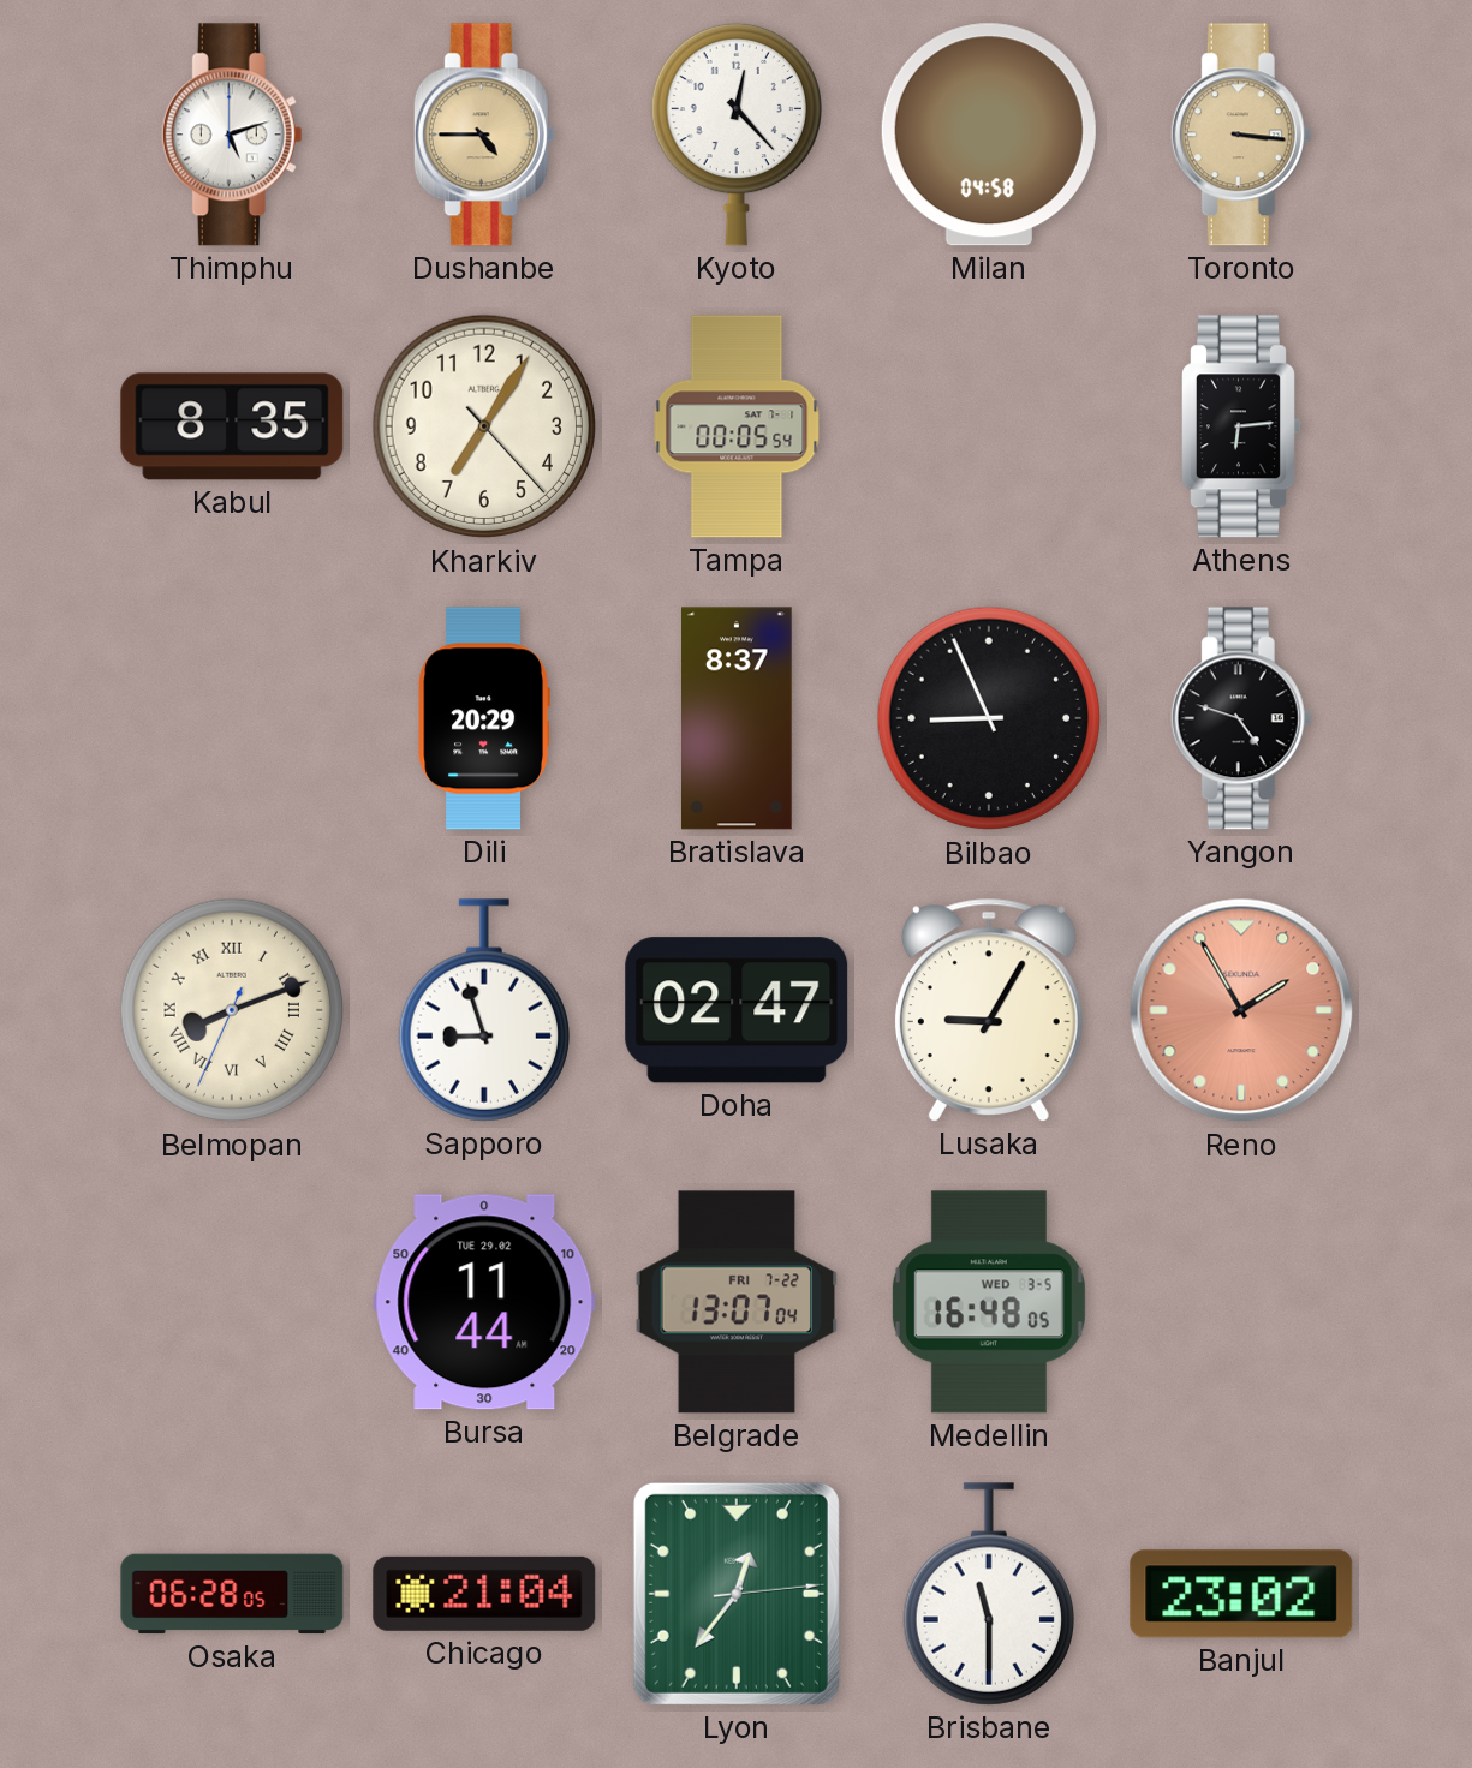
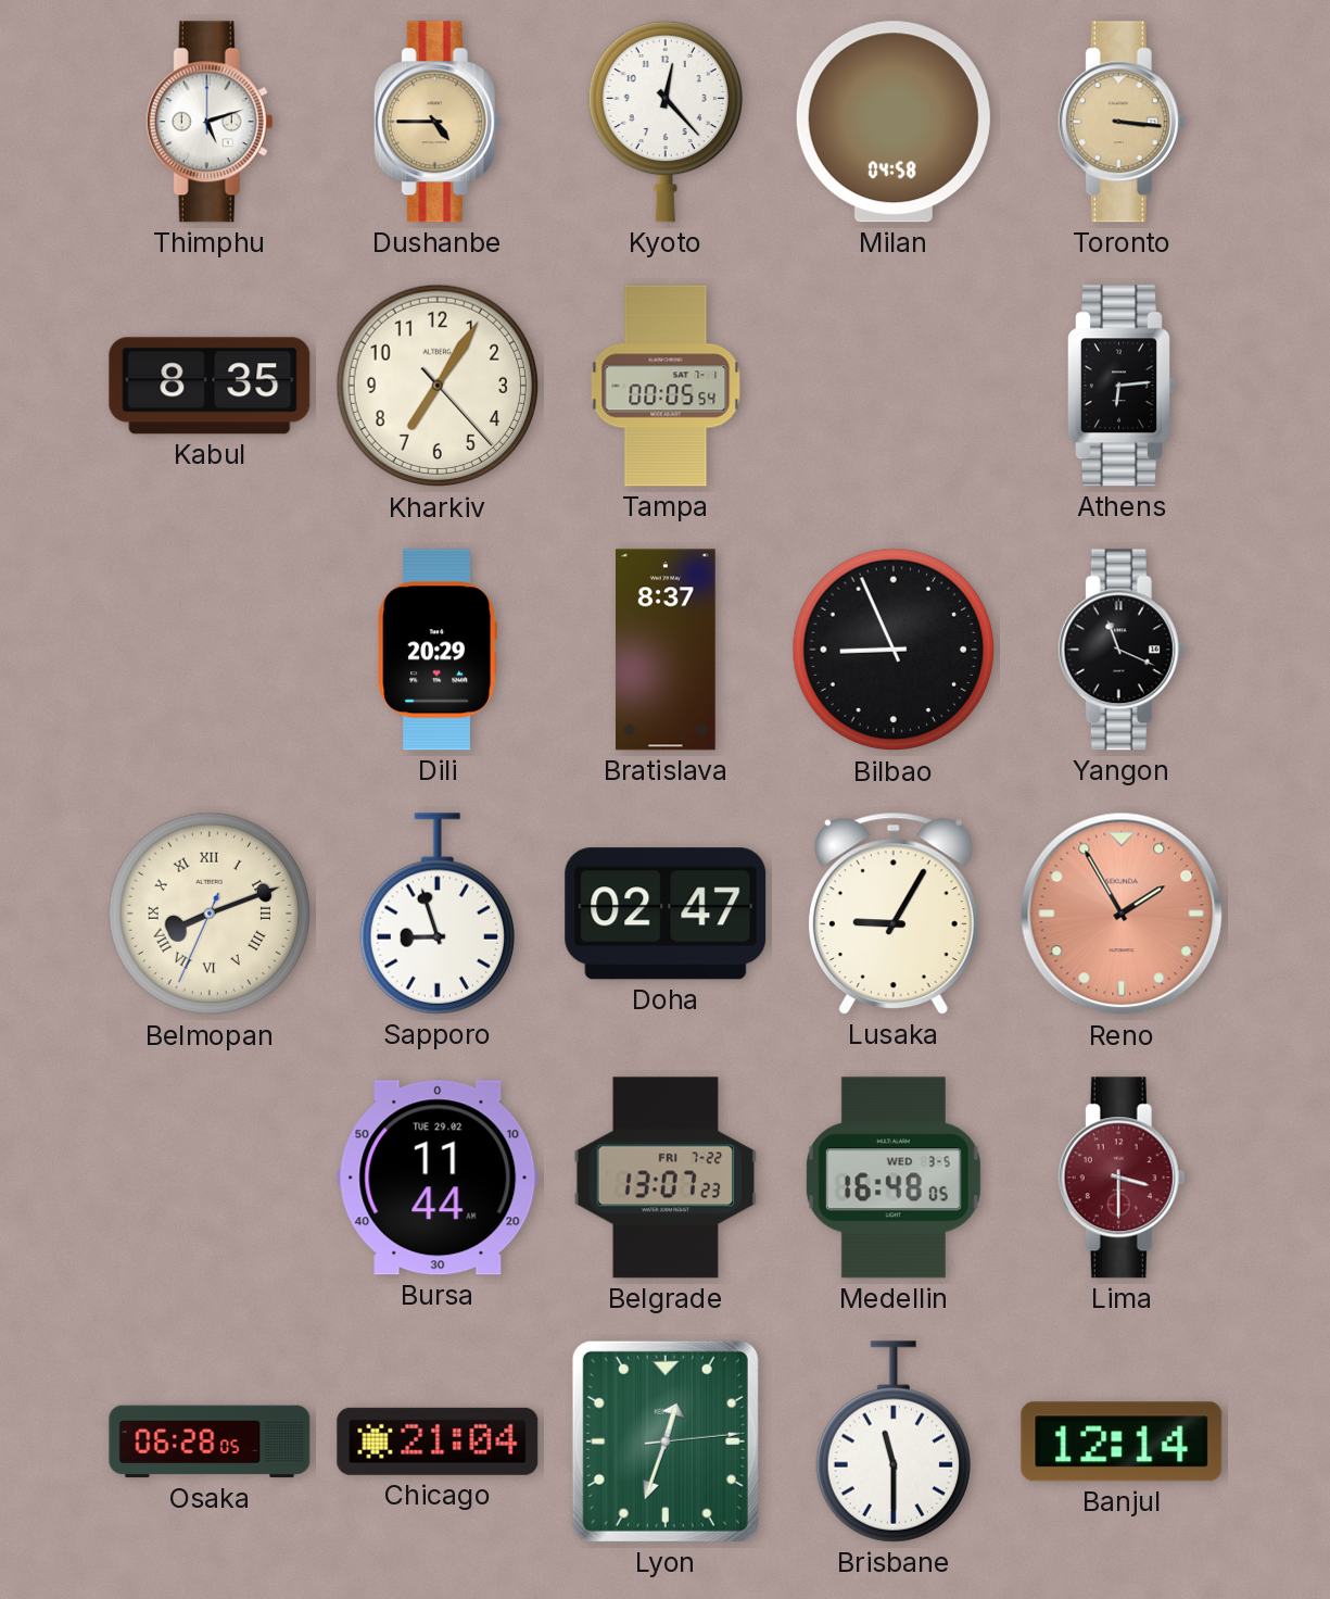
Yangon: 4:48 -> 11:19 (1122, 650)
Belgrade: 13:07:04 -> 13:07:23 (666, 1178)
Lima: none -> 3:30 (1122, 1178)
Lyon: 12:36 -> 12:33 (666, 1441)
Banjul: 23:02 -> 12:14 (1122, 1441)
